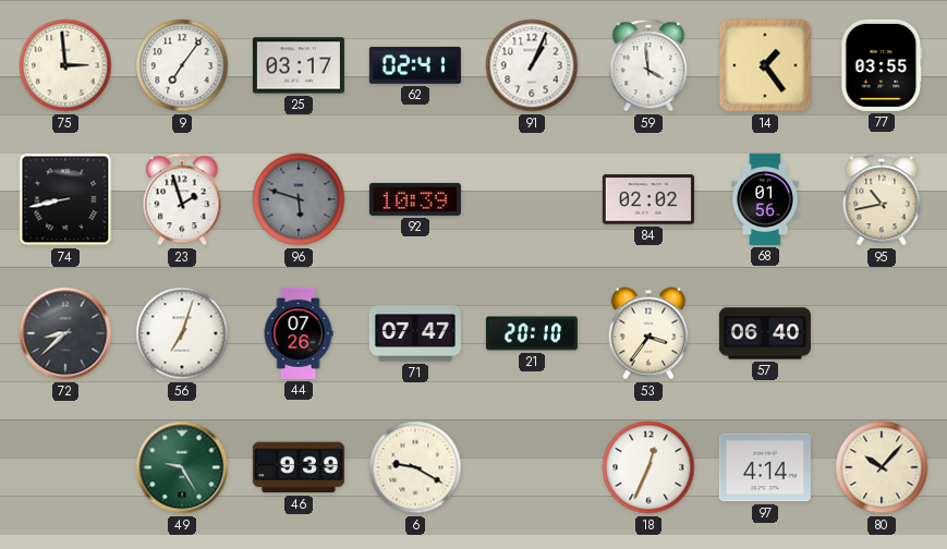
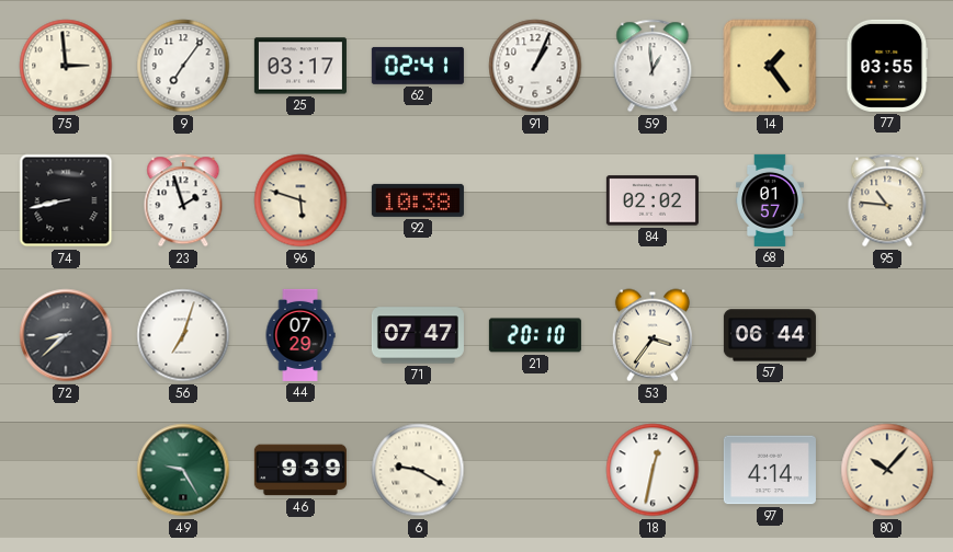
59: 3:59 -> 12:59 (653, 66)
96 dial: grey -> cream (300, 200)
92: 10:39 -> 10:38 (418, 200)
68: 01:56 -> 01:57 (770, 200)
95: 10:43 -> 10:46 (887, 200)
44: 07:26 -> 07:29 (300, 335)
57: 06:40 -> 06:44 (770, 335)
18: 12:34 -> 12:32 (653, 470)
